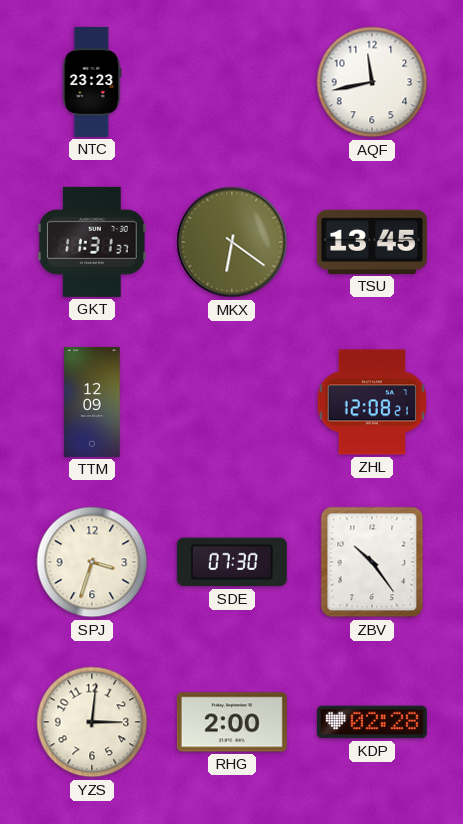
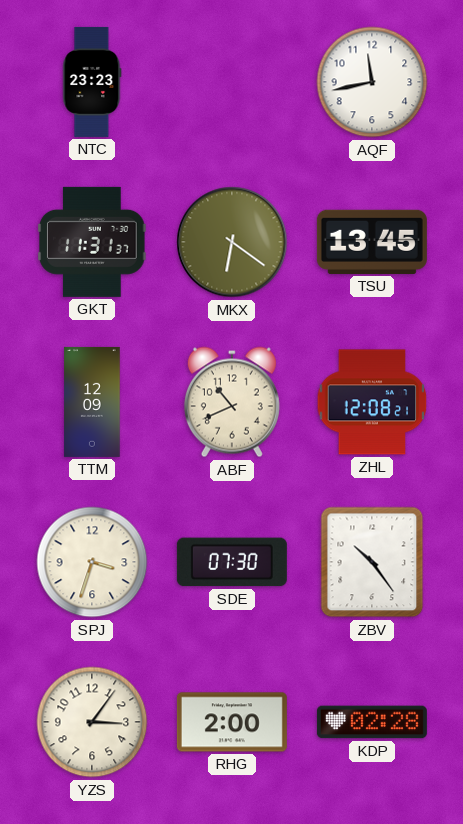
ABF: none -> 10:41 (232, 402)
YZS: 3:01 -> 3:06 (92, 722)
